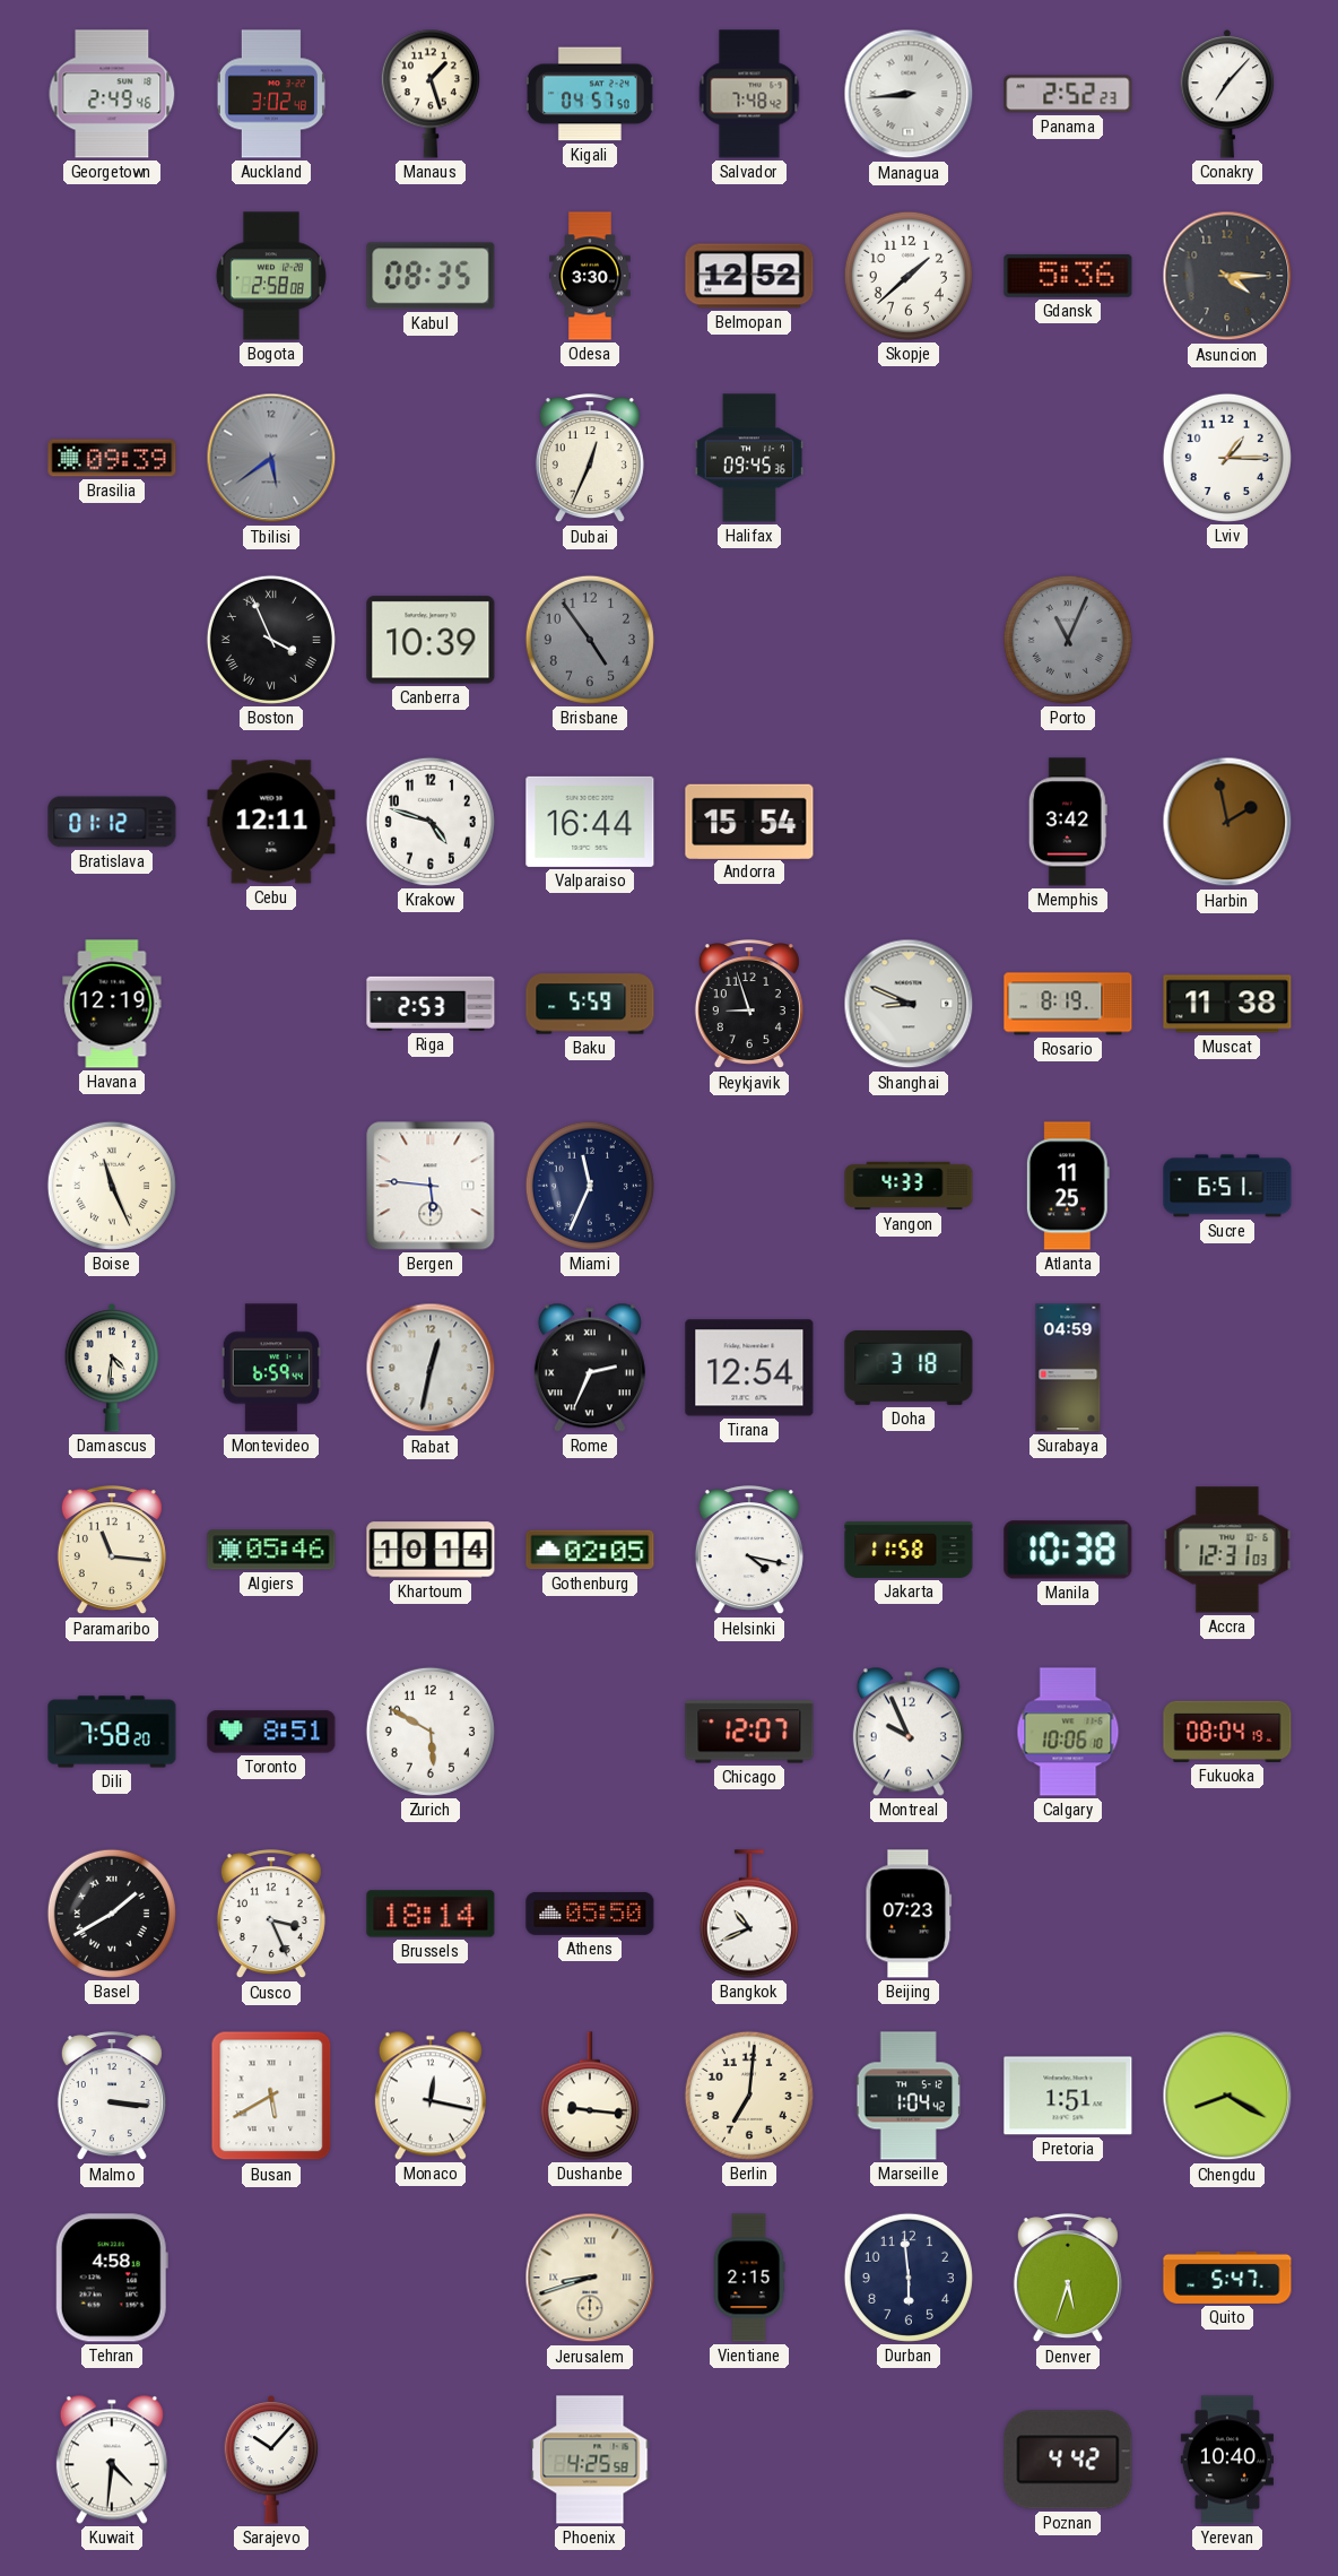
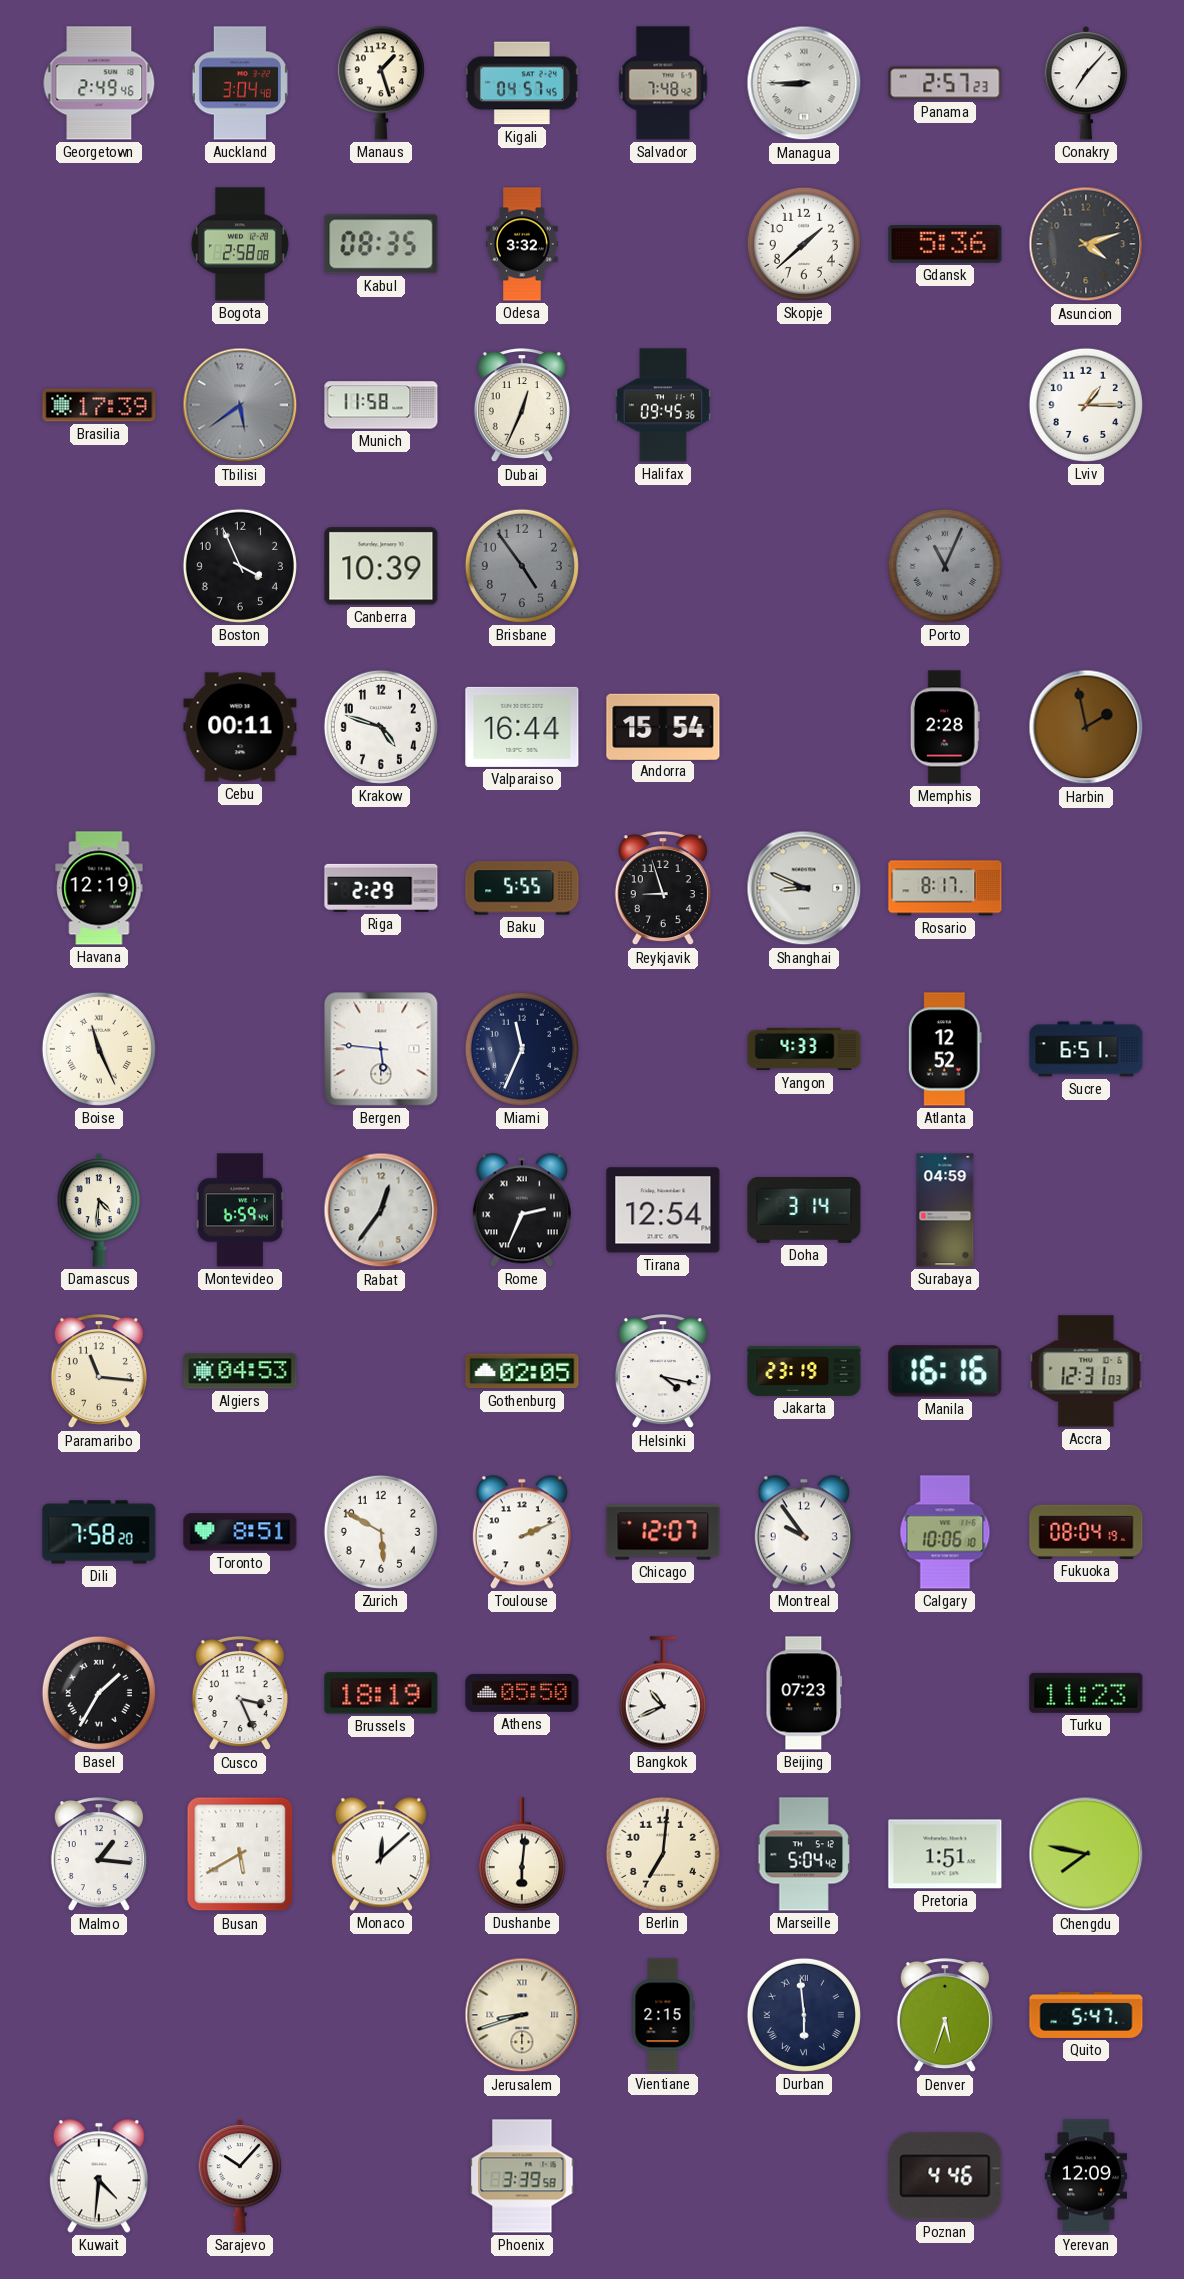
Auckland: 3:02 -> 3:04 (240, 83)
Kigali: 04:57:50 -> 04:57:45 (522, 83)
Managua: 8:44 -> 8:45 (804, 83)
Panama: 2:52 -> 2:57 (945, 83)
Odesa: 3:30 -> 3:32 (522, 244)
Belmopan: 12:52 -> none (749, 276)
Asuncion: 4:15 -> 4:12 (1086, 244)
Brasilia: 09:39 -> 17:39 (99, 405)
Munich: none -> 11:58 (381, 405)
Boston numerals: Roman -> Arabic (240, 566)
Bratislava: 01:12 -> none (112, 822)
Cebu: 12:11 -> 00:11 (240, 727)
Memphis: 3:42 -> 2:28 (945, 727)
Riga: 2:53 -> 2:29 (381, 888)
Baku: 5:59 -> 5:55 (522, 888)
Rosario: 8:19 -> 8:17 (945, 888)
Muscat: 11:38 -> none (1227, 1004)
Atlanta: 11:25 -> 12:52 (945, 1049)
Rabat: 12:32 -> 12:36 (381, 1210)
Doha: 3:18 -> 3:14 (804, 1210)
Algiers: 05:46 -> 04:53 (240, 1371)
Khartoum: 10:14 -> none (431, 1550)
Jakarta: 11:58 -> 23:19 (804, 1371)
Manila: 10:38 -> 16:16 (945, 1371)
Toulouse: none -> 2:11 (522, 1532)
Montreal: 9:56 -> 9:54 (804, 1532)
Basel: 1:40 -> 1:35 (99, 1693)
Brussels: 18:14 -> 18:19 (381, 1693)
Turku: none -> 11:23 (1086, 1693)
Malmo: 3:16 -> 1:16 (99, 1855)
Monaco: 12:17 -> 12:08 (381, 1854)
Dushanbe: 9:16 -> 6:01 (522, 1854)
Marseille: 1:04 -> 5:04 (804, 1854)
Chengdu: 8:20 -> 7:47 (1086, 1854)
Tehran: 4:58 -> none (112, 2278)
Durban numerals: Arabic -> Roman (804, 2015)
Phoenix: 4:25 -> 3:39 (522, 2176)
Poznan: 4:42 -> 4:46 (945, 2176)
Yerevan: 10:40 -> 12:09 (1086, 2176)
